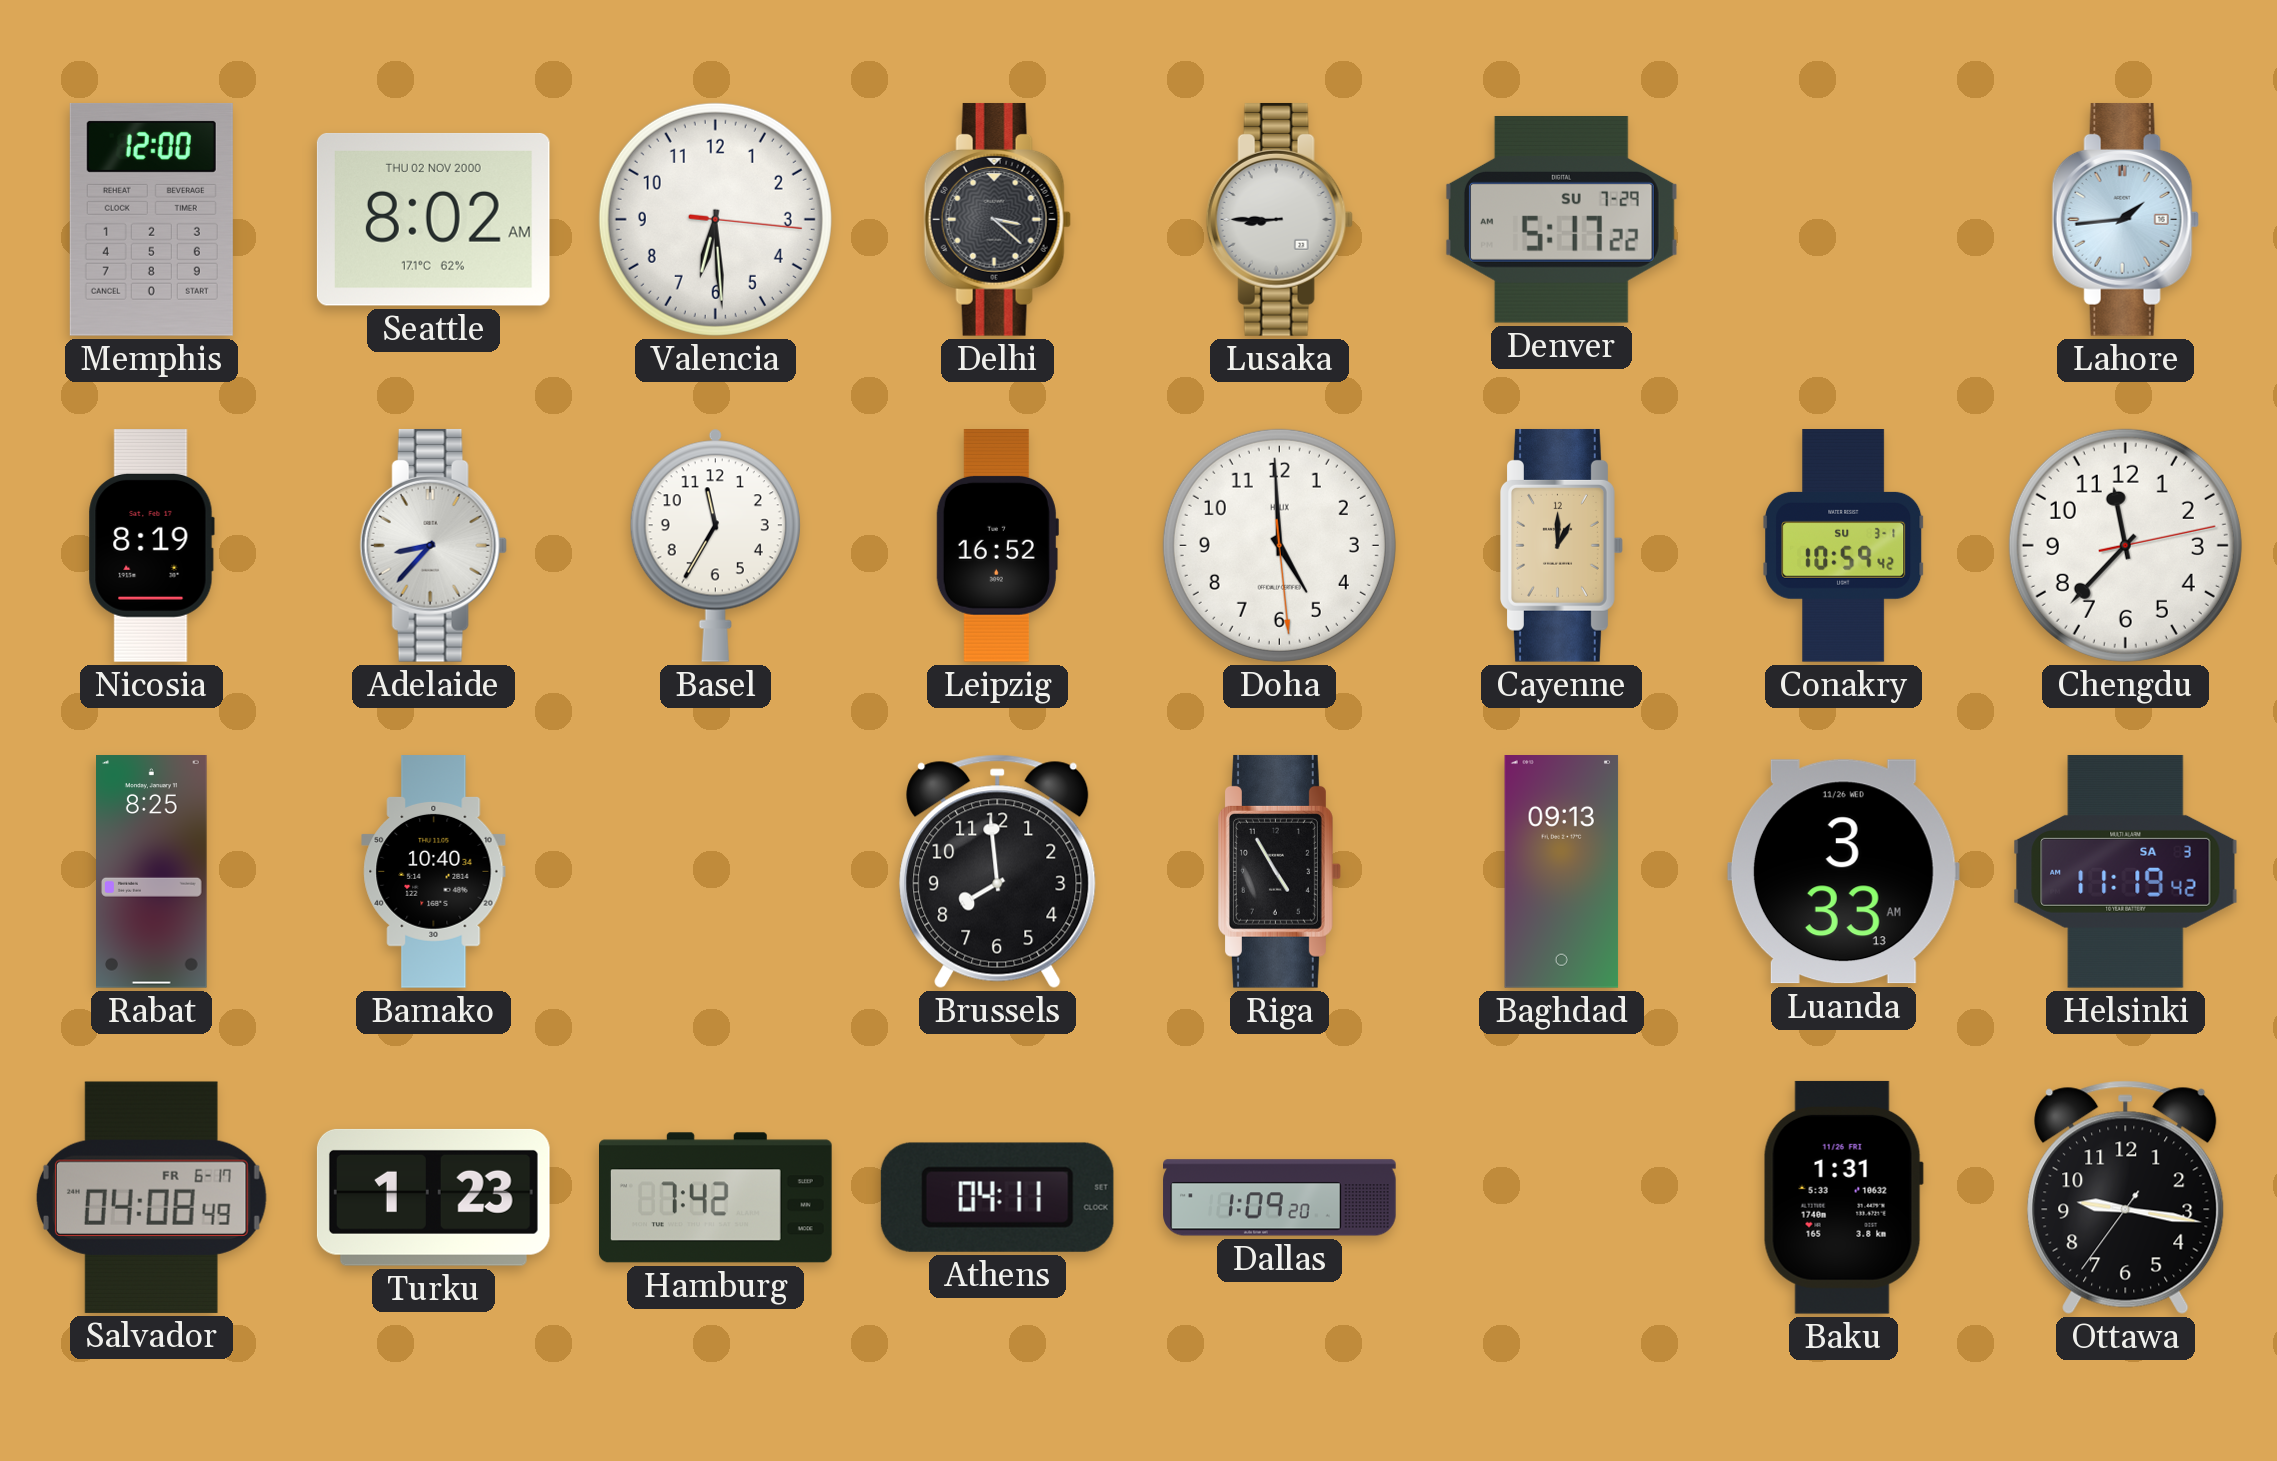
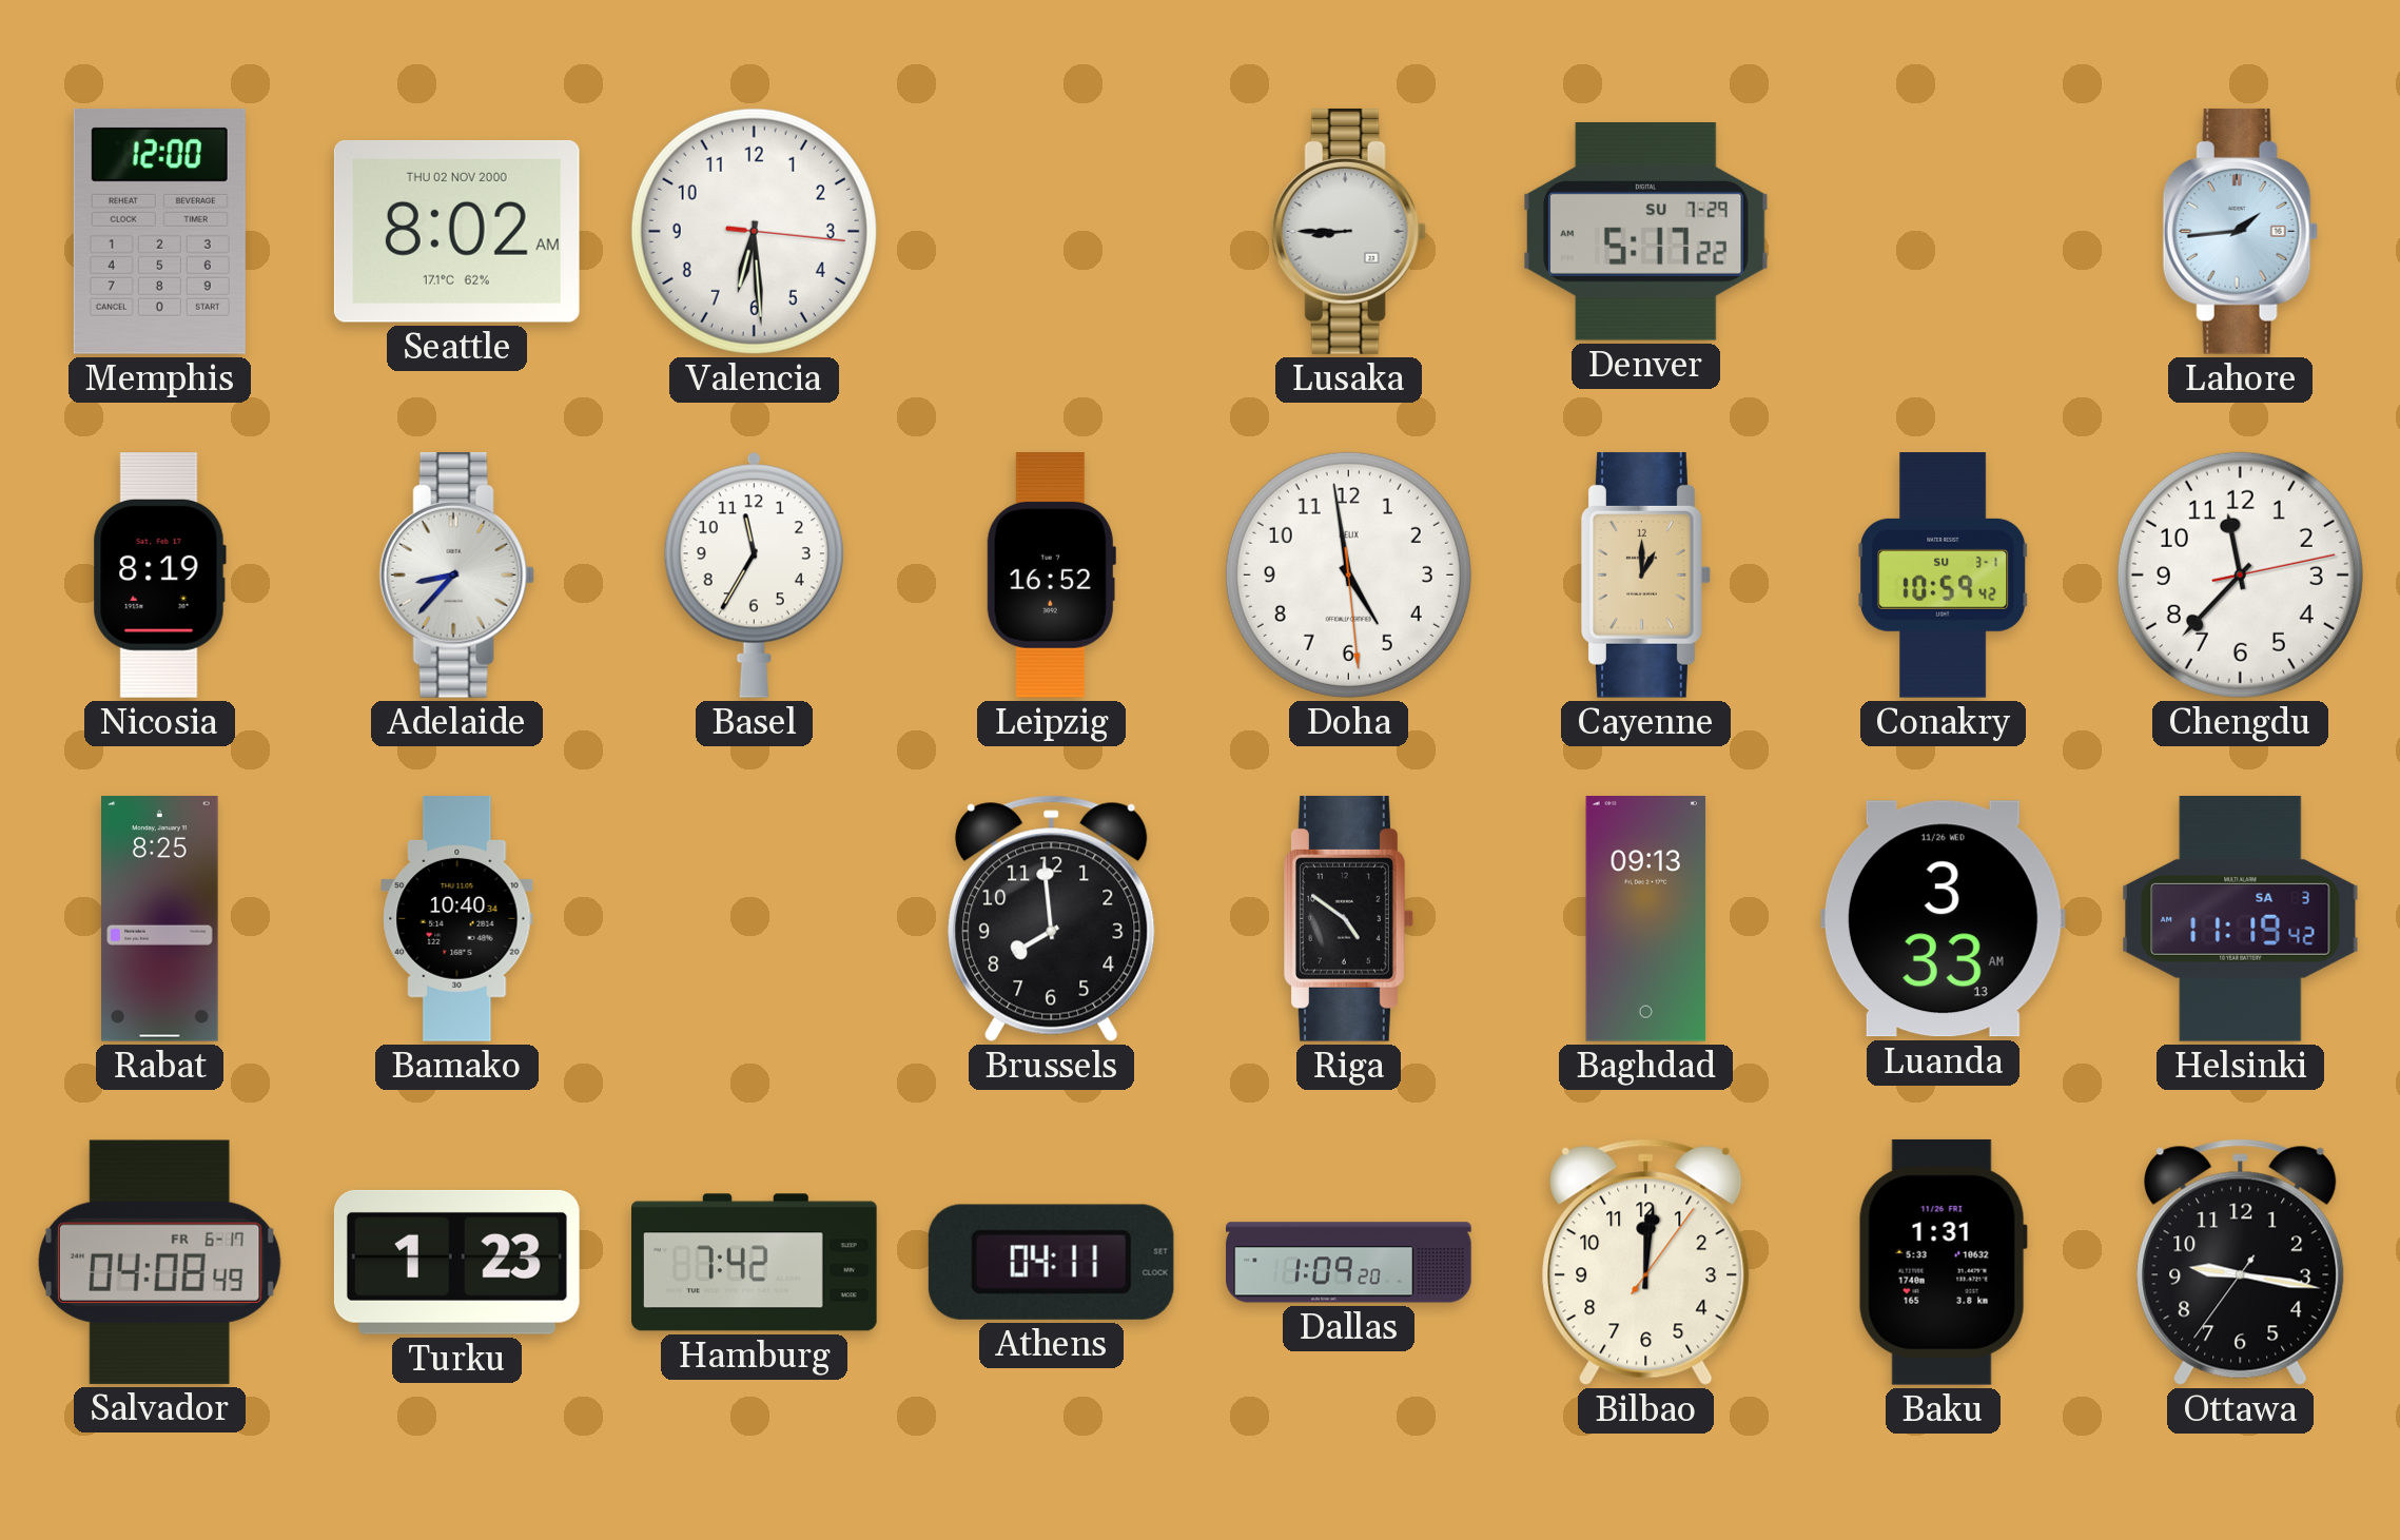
Delhi: 3:22 -> none (997, 219)
Doha: 4:59 -> 4:58 (1348, 574)
Riga: 4:55 -> 4:51 (1349, 918)
Bilbao: none -> 12:01 (1646, 1262)
